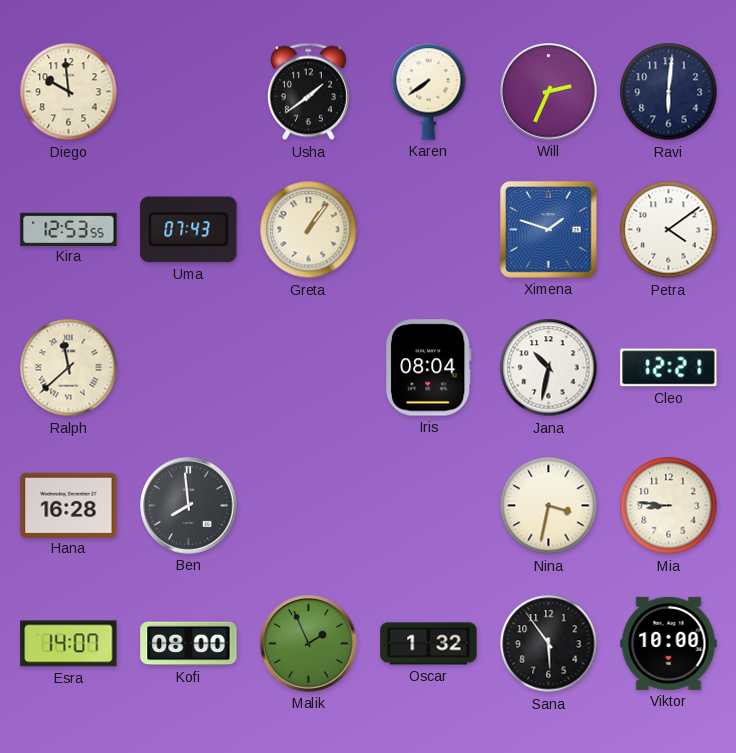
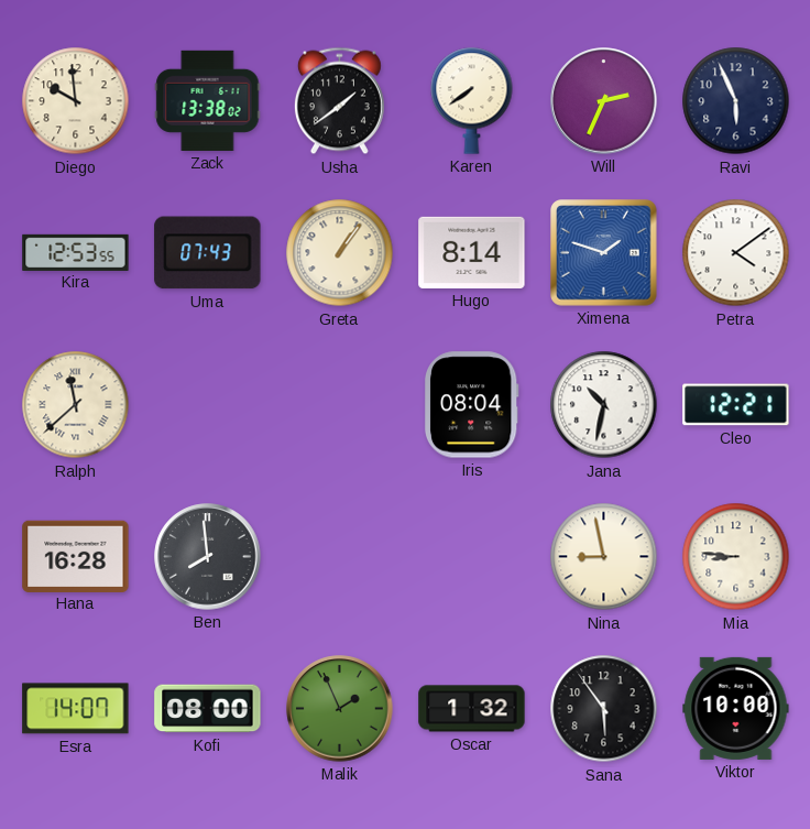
Zack: none -> 13:38 (208, 100)
Ravi: 6:01 -> 5:56 (736, 101)
Hugo: none -> 8:14 (472, 252)
Nina: 3:32 -> 8:58 (604, 557)
